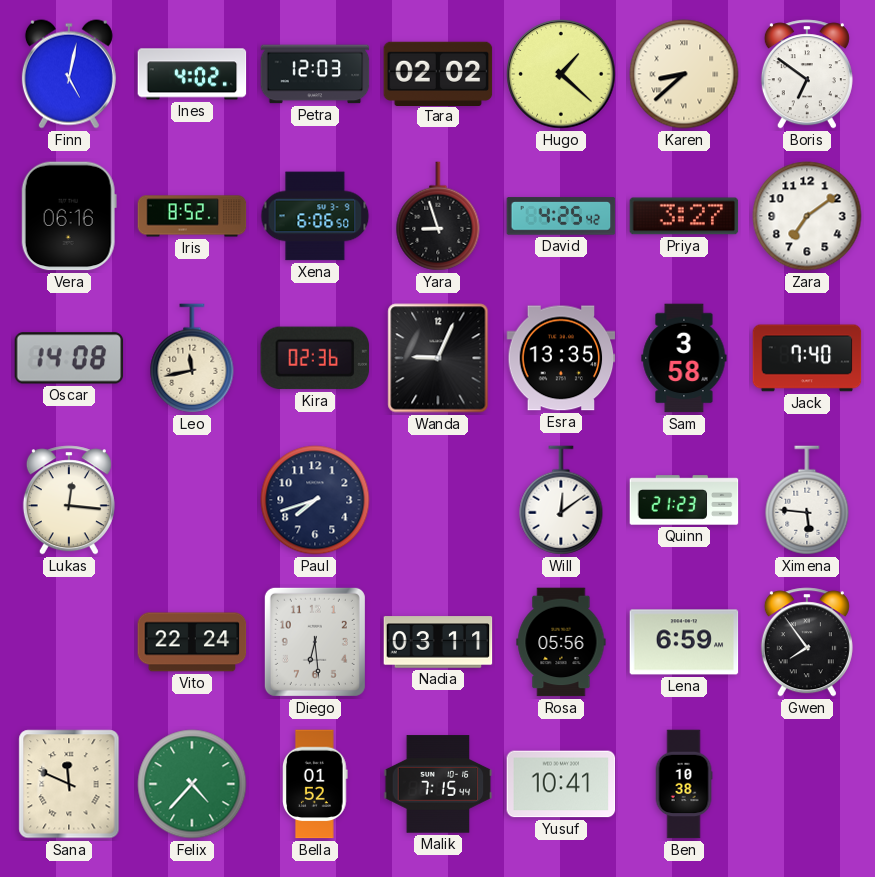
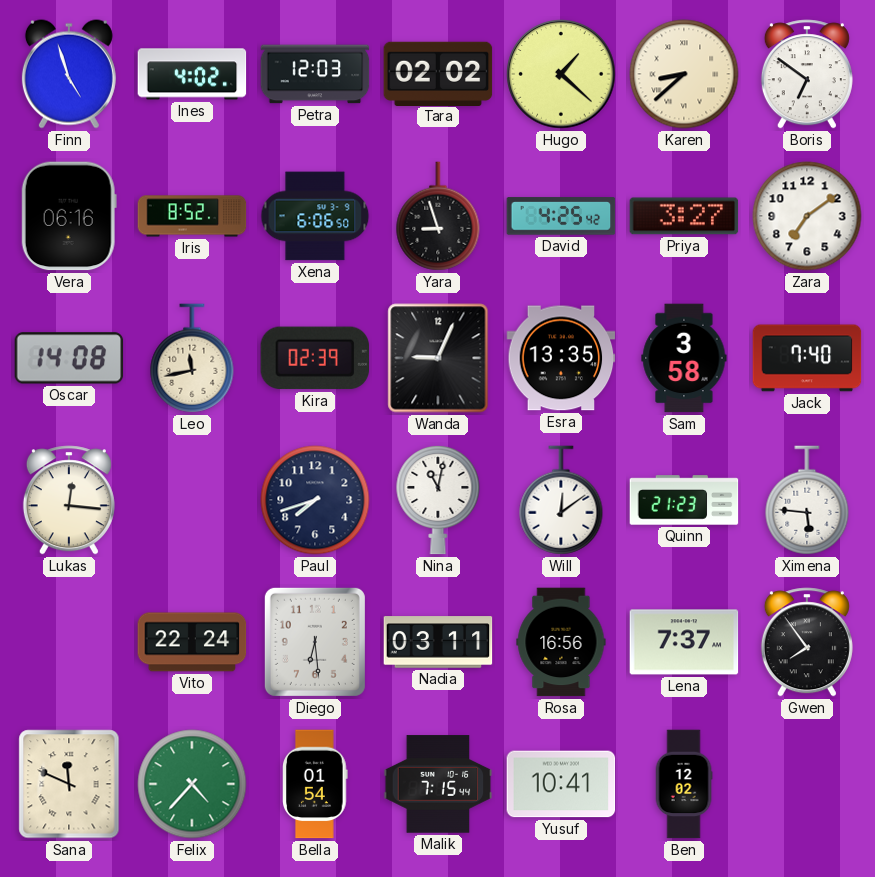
Finn: 5:02 -> 4:57 (69, 74)
Kira: 02:36 -> 02:39 (315, 358)
Nina: none -> 11:02 (438, 500)
Rosa: 05:56 -> 16:56 (561, 642)
Lena: 6:59 -> 7:37 (684, 642)
Bella: 01:52 -> 01:54 (315, 784)
Ben: 10:38 -> 12:02 (684, 784)
